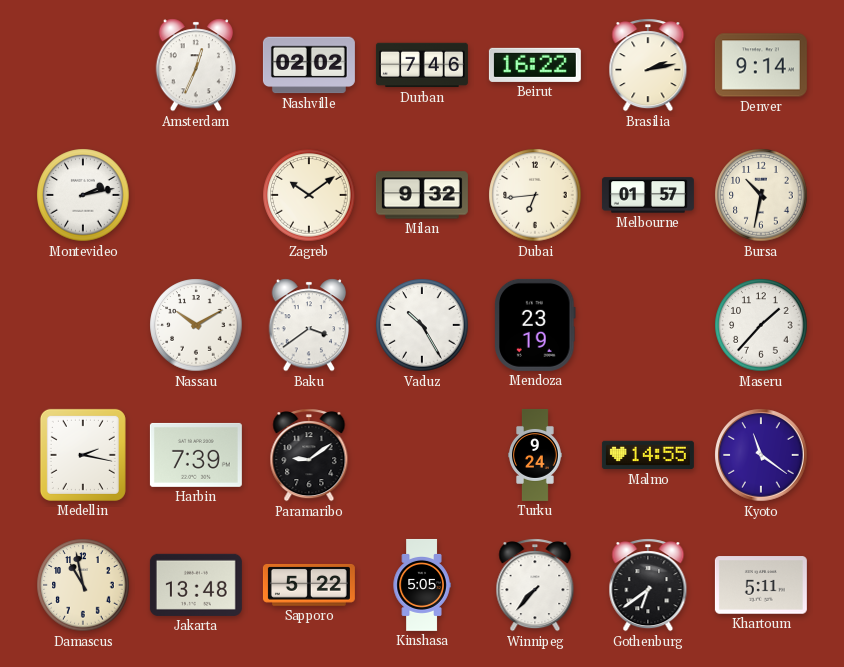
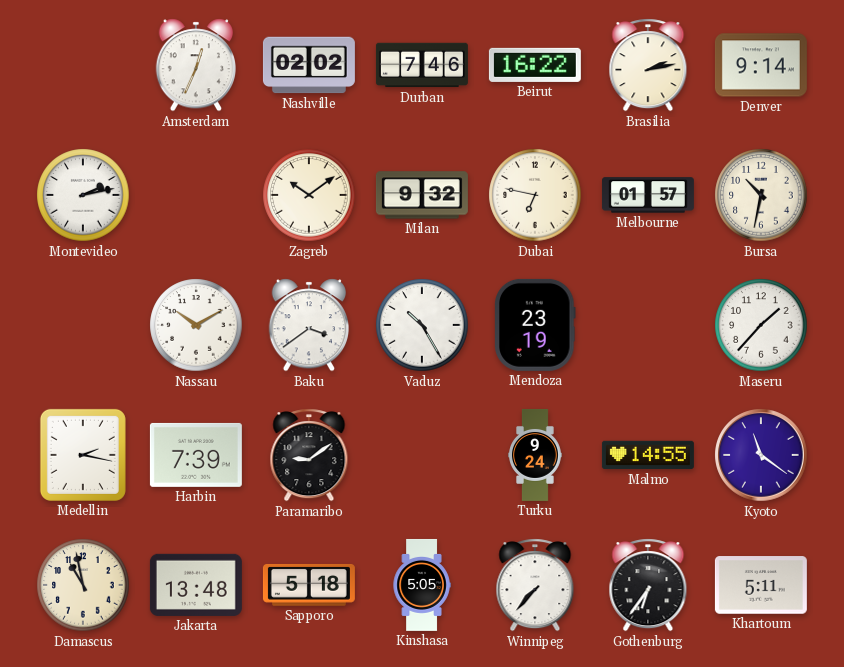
Dubai: 6:44 -> 6:47 (535, 195)
Sapporo: 5:22 -> 5:18 (309, 585)
Gothenburg: 6:39 -> 6:36 (648, 585)
